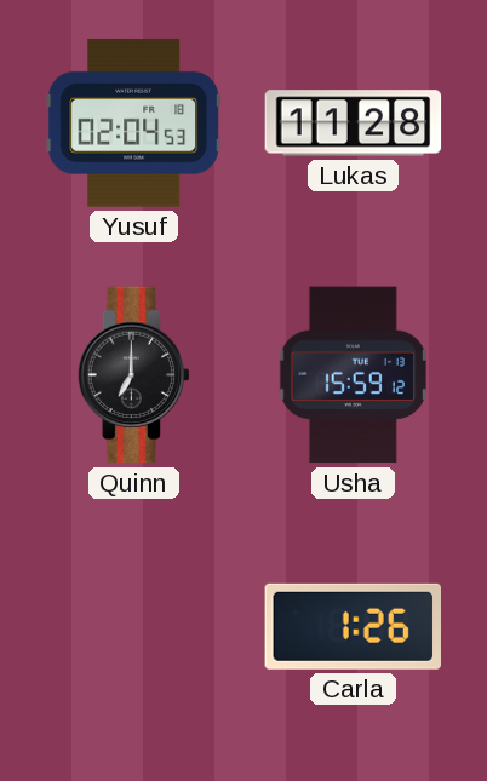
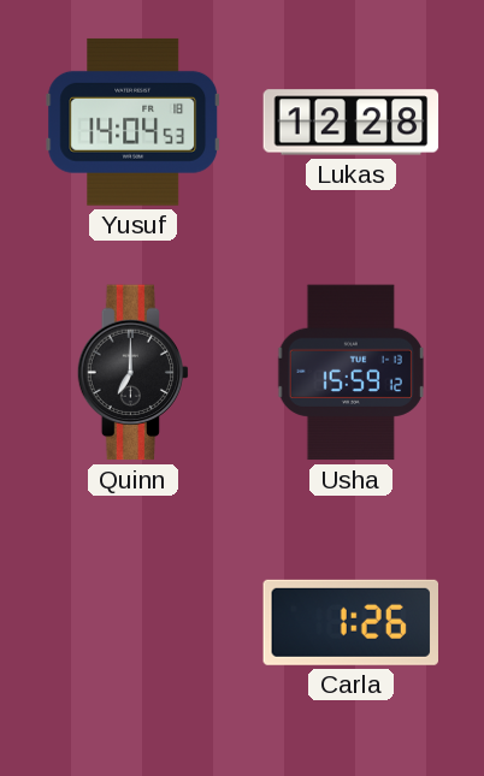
Yusuf: 02:04 -> 14:04 (134, 122)
Lukas: 11:28 -> 12:28 (352, 123)
